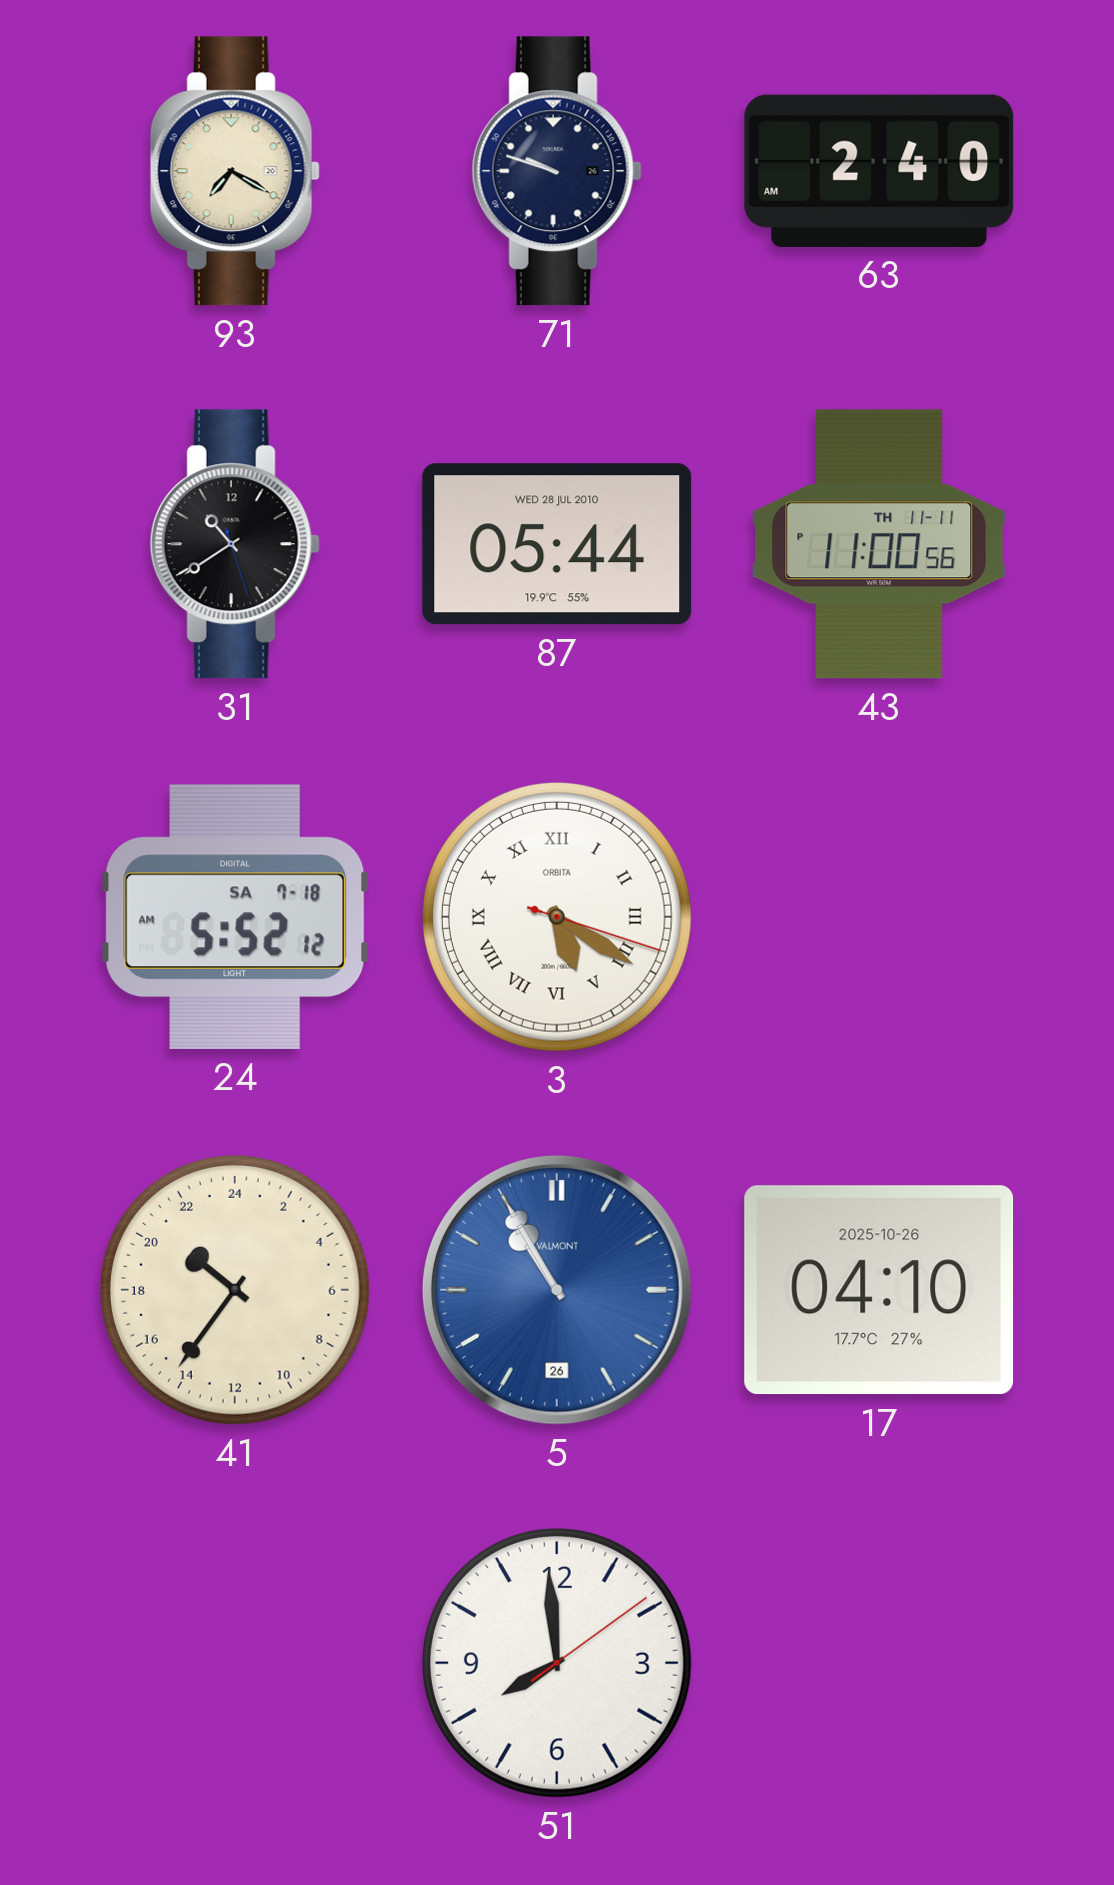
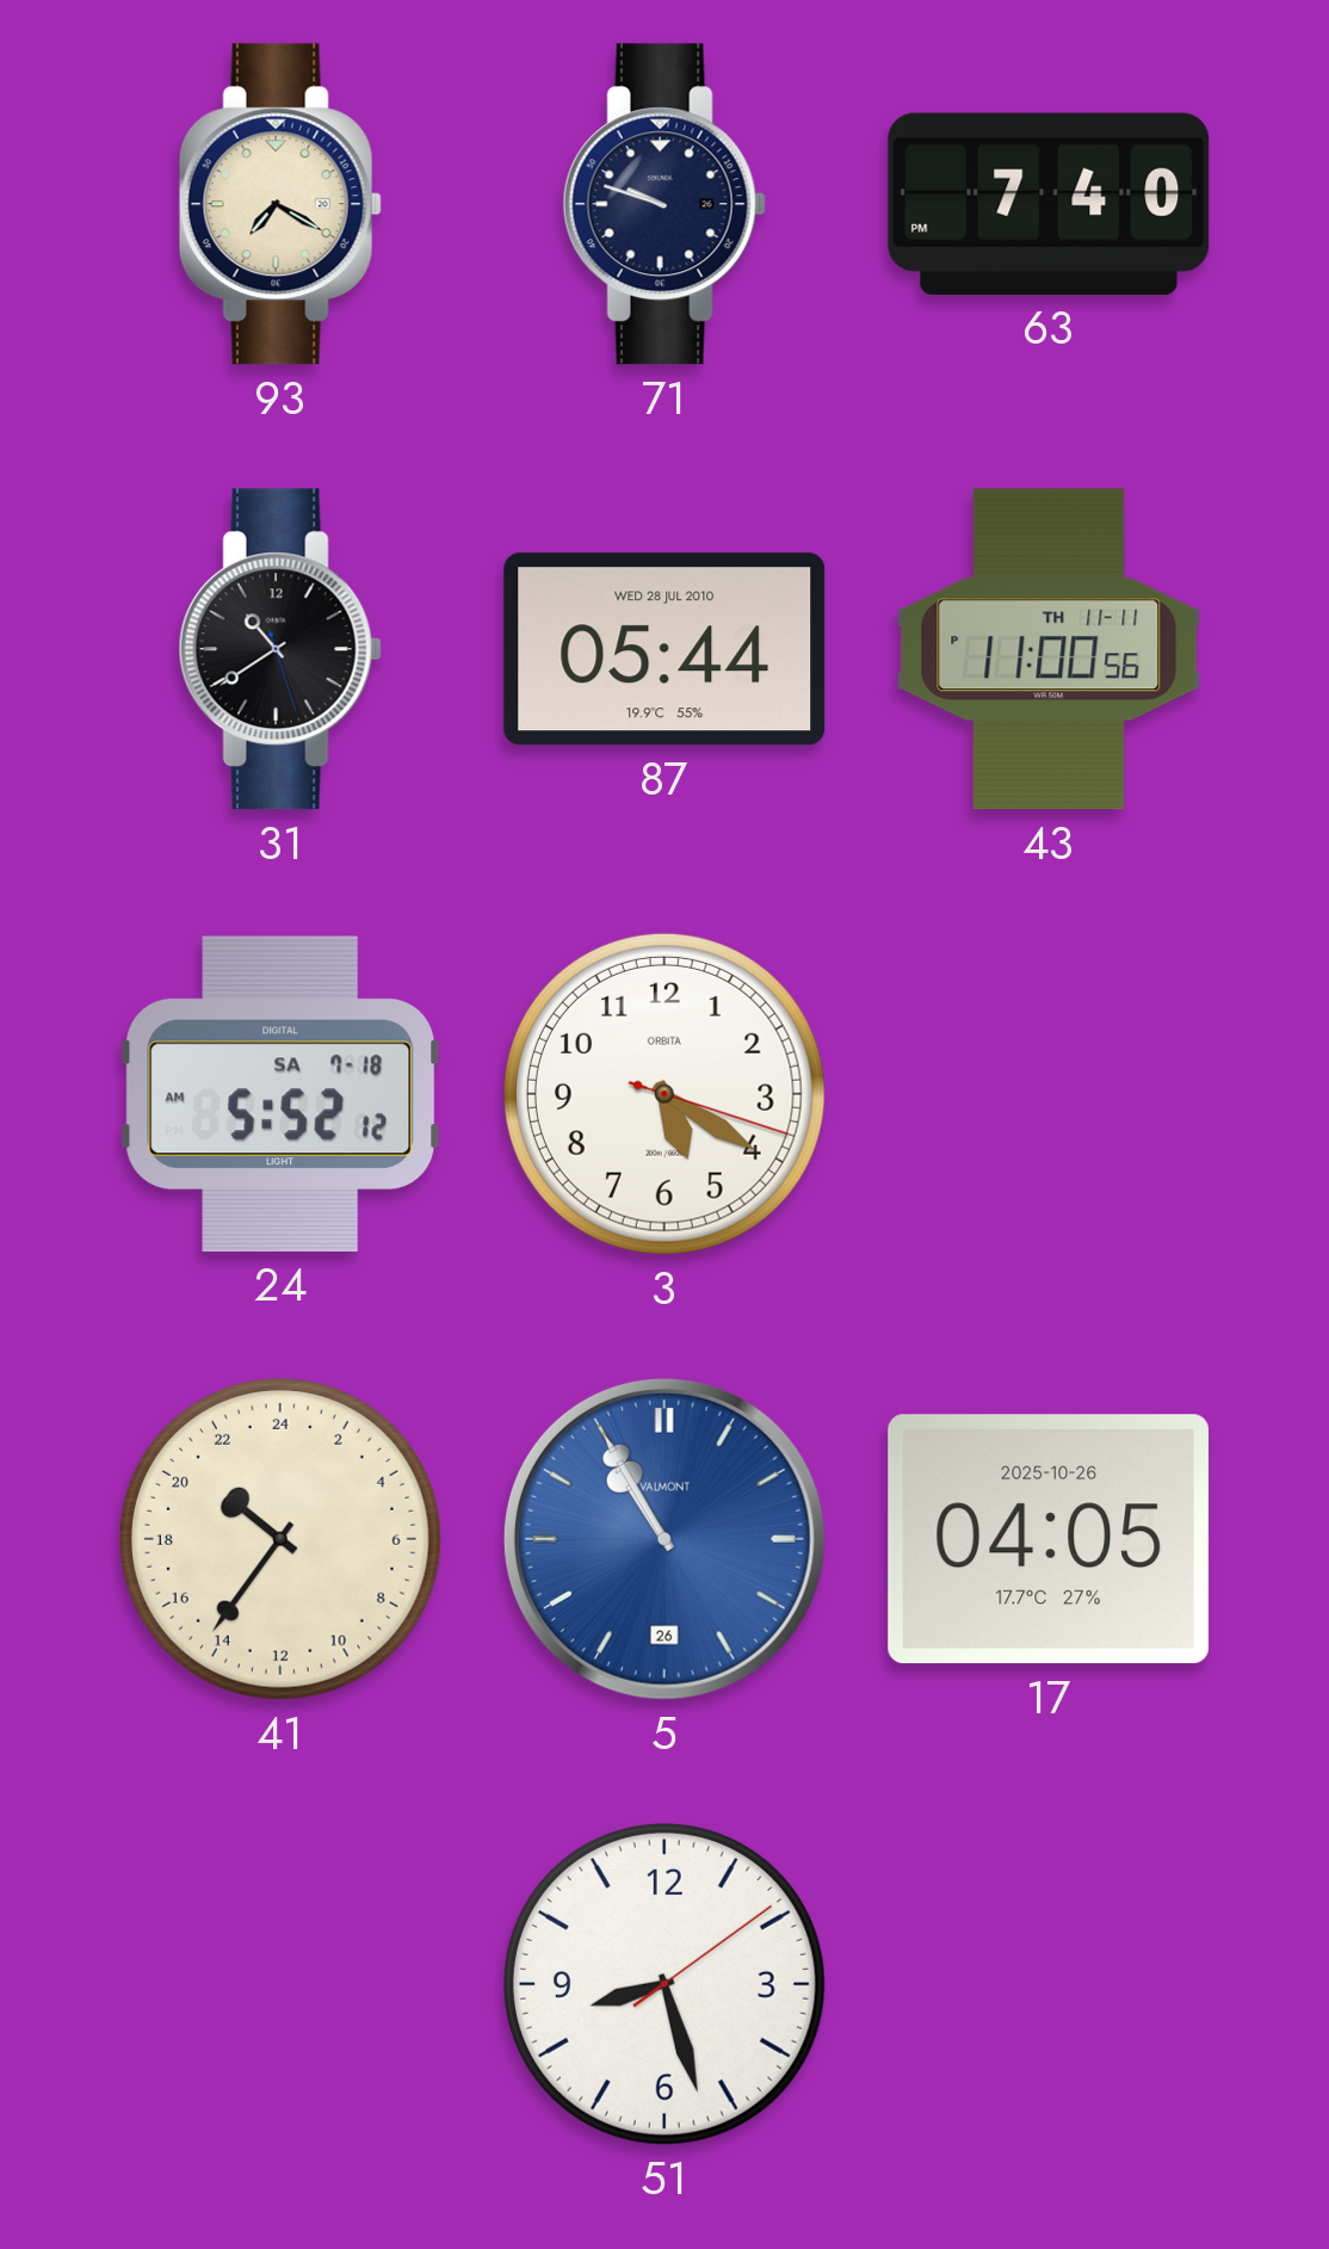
63: 2:40 -> 7:40 (1049, 204)
3 numerals: Roman -> Arabic (664, 1094)
17: 04:10 -> 04:05 (1049, 1539)
51: 7:59 -> 8:27 (664, 1984)
